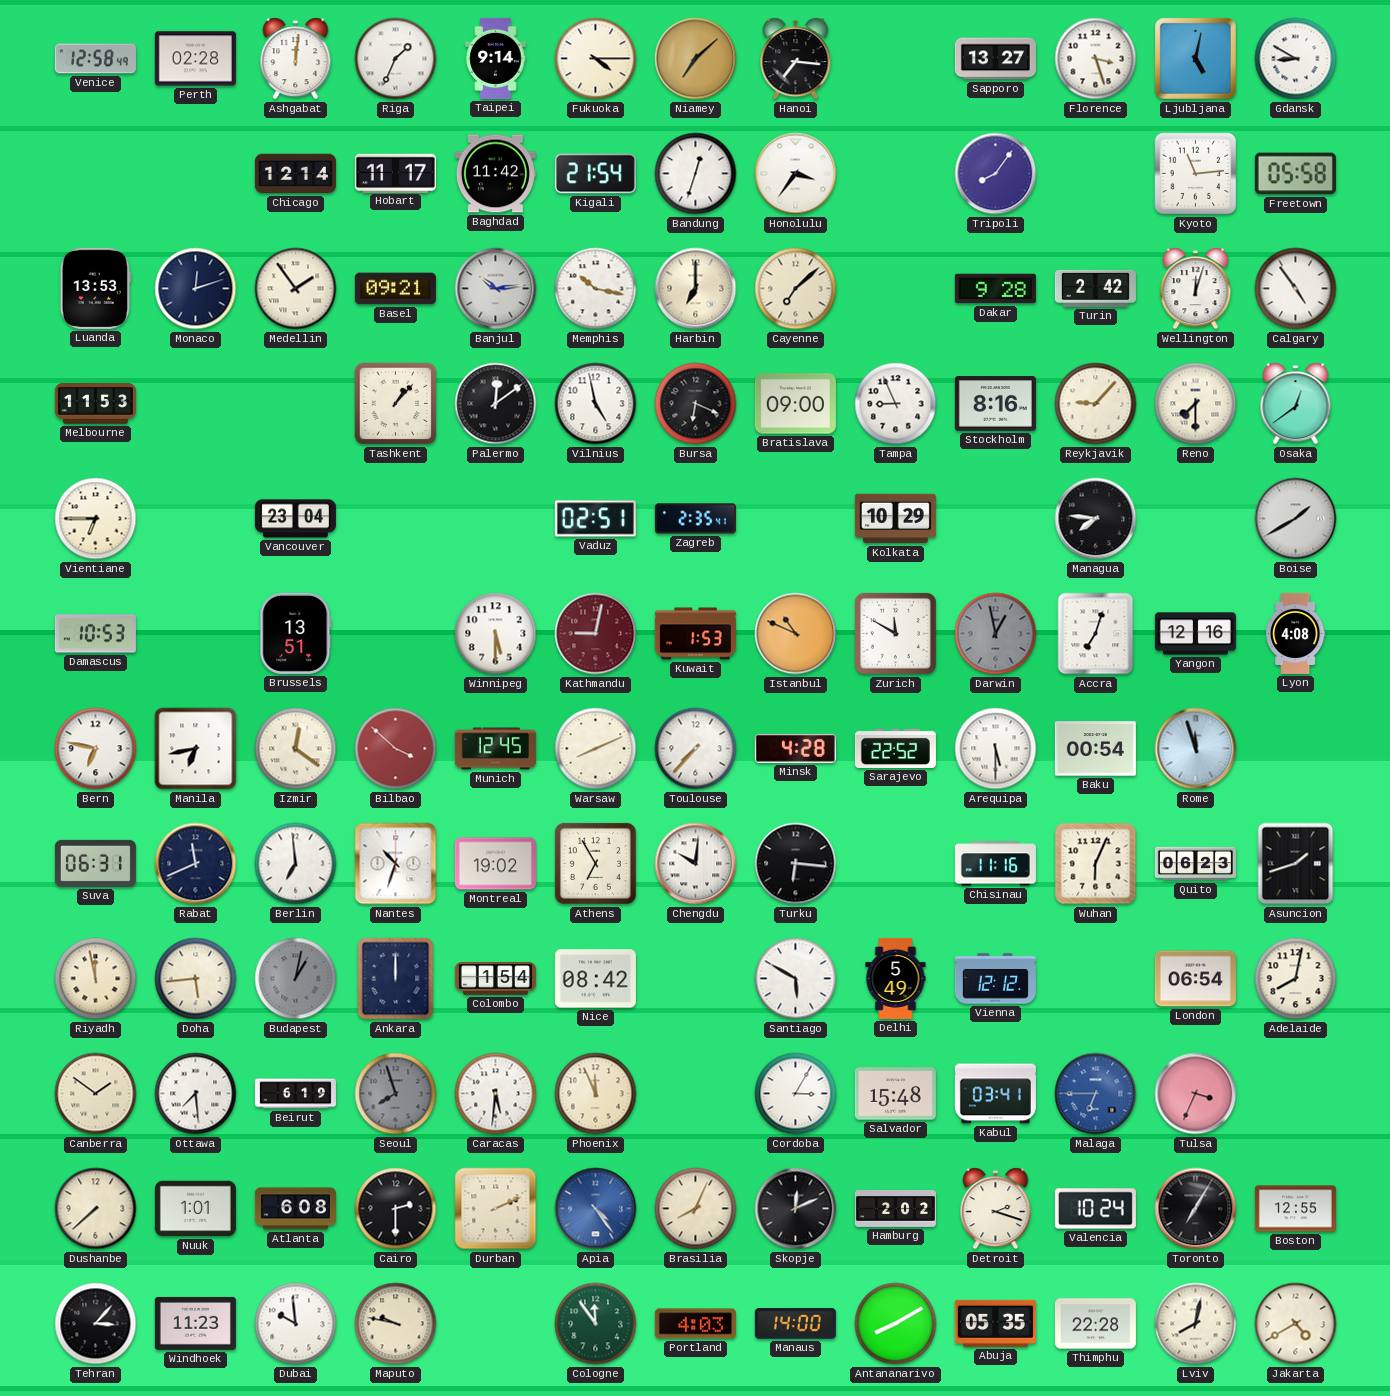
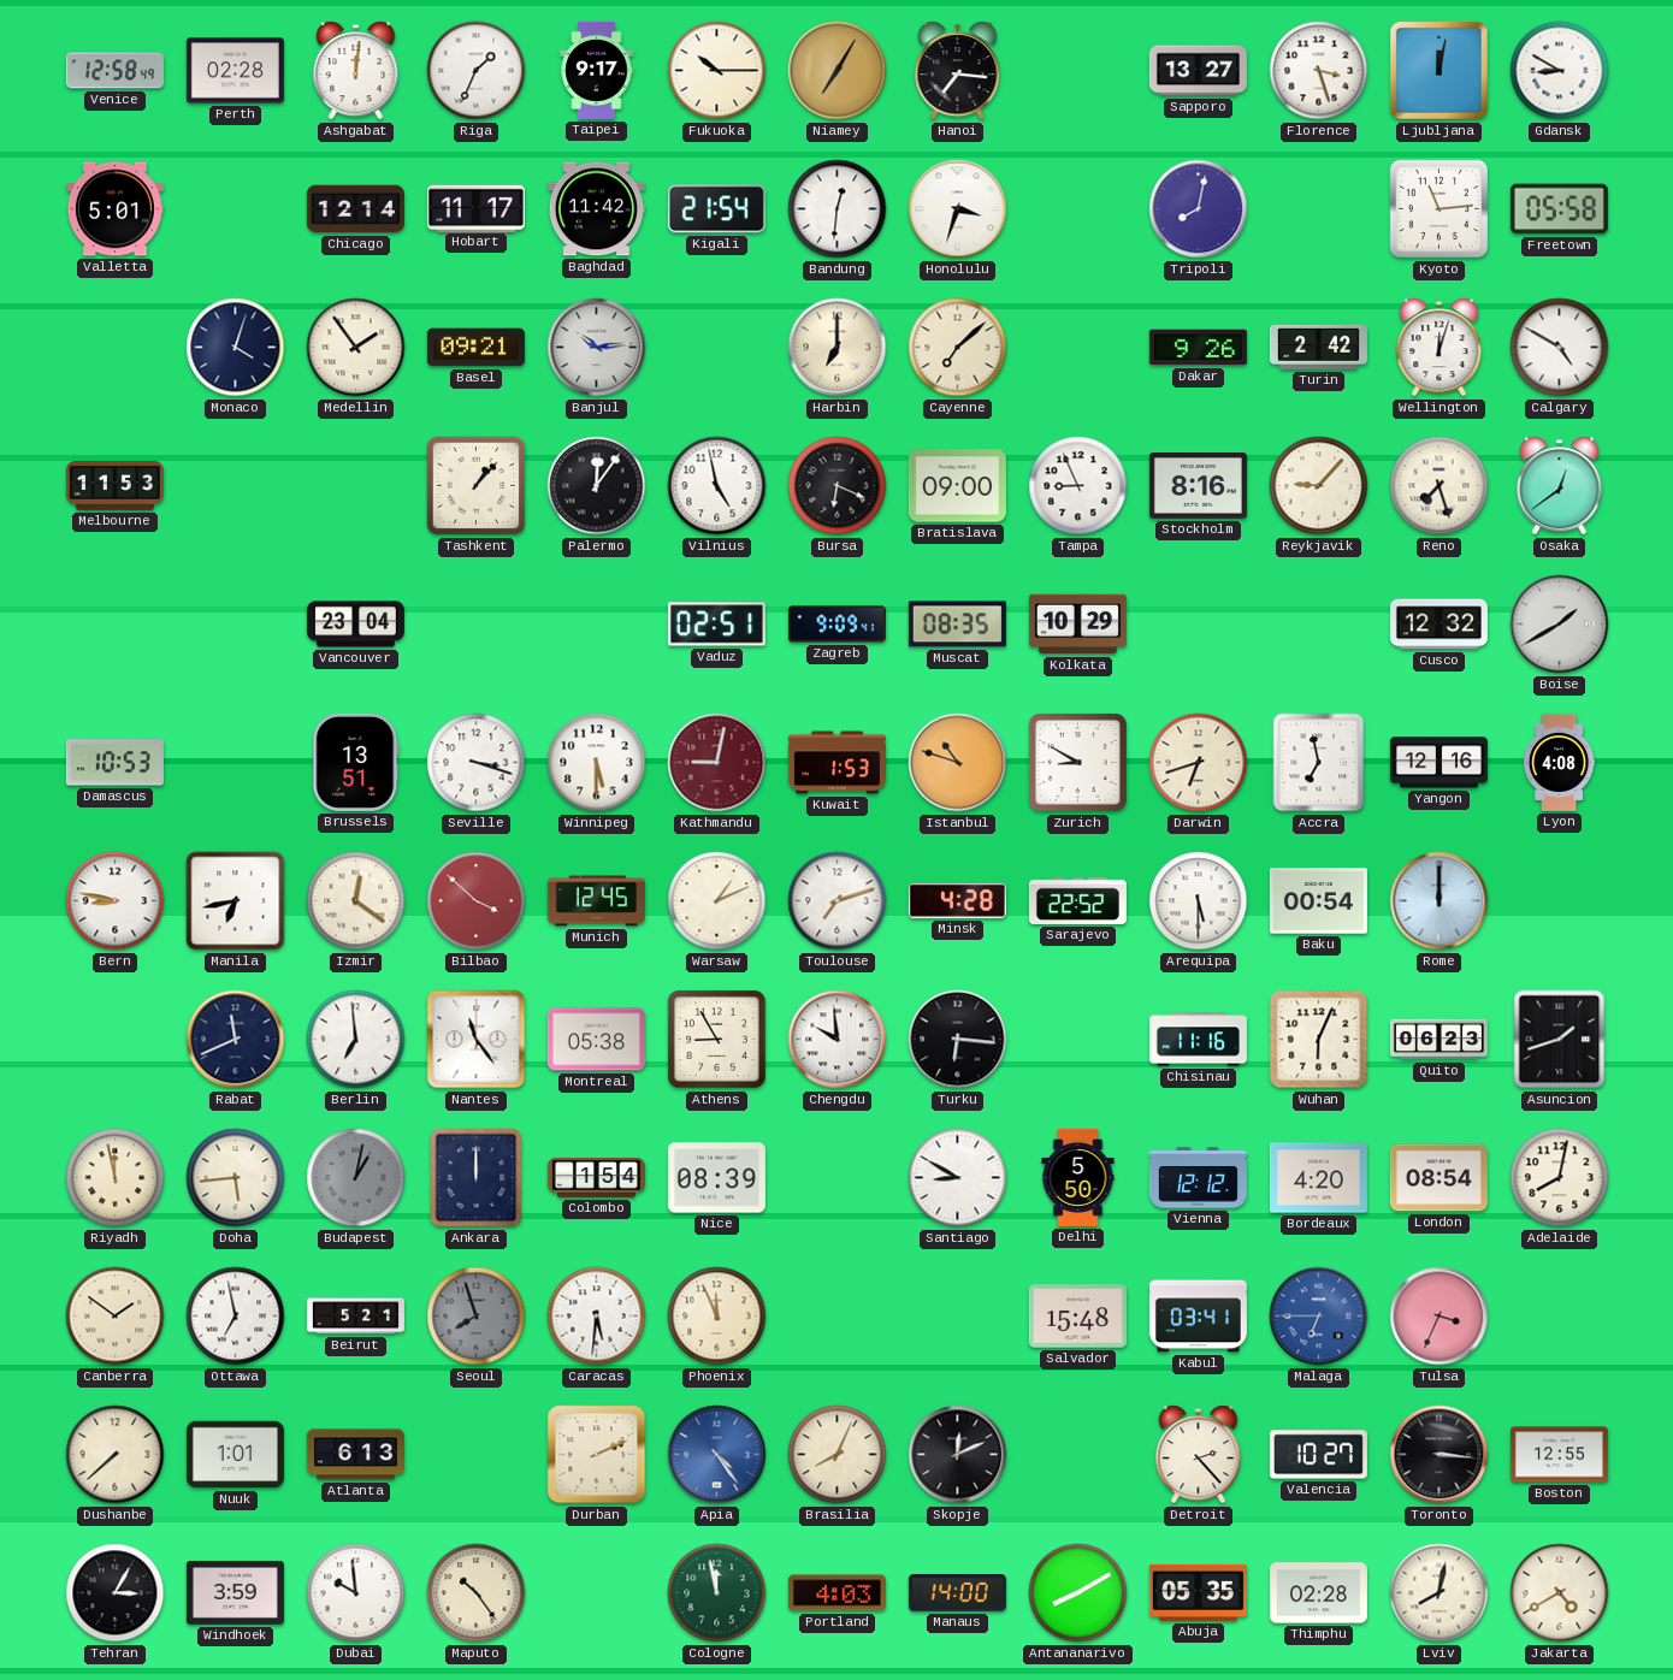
Taipei: 9:14 -> 9:17 (597, 70)
Fukuoka: 4:15 -> 10:15 (717, 71)
Niamey: 7:08 -> 7:05 (838, 71)
Ljubljana: 5:02 -> 12:02 (1438, 70)
Valletta: none -> 5:01 (114, 209)
Bandung: 12:33 -> 12:31 (838, 209)
Honolulu: 3:36 -> 3:33 (958, 209)
Tripoli: 8:06 -> 8:02 (1199, 209)
Luanda: 13:53 -> none (95, 288)
Monaco: 12:12 -> 4:03 (236, 348)
Memphis: 10:17 -> none (596, 289)
Dakar: 9:28 -> 9:26 (1198, 348)
Calgary: 4:54 -> 4:50 (1560, 348)
Palermo: 12:09 -> 12:06 (597, 486)
Reno: 7:30 -> 7:27 (1440, 486)
Vientiane: 6:45 -> none (96, 519)
Zagreb: 2:35 -> 9:09 (836, 625)
Muscat: none -> 08:35 (957, 625)
Managua: 7:46 -> none (1096, 519)
Cusco: none -> 12:32 (1438, 625)
Seville: none -> 3:18 (477, 763)
Istanbul: 10:49 -> 10:48 (958, 763)
Zurich: 11:50 -> 8:50 (1077, 762)
Darwin: 12:58 -> 6:42 (1199, 763)
Darwin dial: grey -> cream (1199, 763)
Accra: 7:03 -> 6:58 (1319, 763)
Bern: 6:47 -> 8:47 (116, 901)
Warsaw: 8:11 -> 1:11 (717, 901)
Toulouse: 7:37 -> 7:12 (838, 901)
Rome: 11:57 -> 12:00 (1440, 901)
Suva: 06:31 -> none (95, 863)
Nantes: 10:33 -> 11:24 (477, 1040)
Montreal: 19:02 -> 05:38 (596, 1040)
Athens: 6:55 -> 8:55 (716, 1039)
Chengdu: 10:01 -> 9:59 (838, 1040)
Nice: 08:42 -> 08:39 (716, 1178)
Santiago: 5:50 -> 8:50 (958, 1178)
Delhi: 5:49 -> 5:50 (1078, 1177)
Bordeaux: none -> 4:20 (1318, 1178)
London: 06:54 -> 08:54 (1438, 1178)
Ottawa: 7:29 -> 6:58 (236, 1317)
Beirut: 6:19 -> 5:21 (355, 1317)
Cordoba: 3:05 -> none (796, 1094)
Atlanta: 6:08 -> 6:13 (355, 1455)
Cairo: 2:30 -> none (396, 1209)
Hamburg: 2:02 -> none (895, 1209)
Detroit: 2:18 -> 2:23 (1199, 1455)
Valencia: 10:24 -> 10:27 (1318, 1455)
Toronto: 7:05 -> 3:16 (1440, 1455)
Tehran: 3:07 -> 3:05 (116, 1593)
Windhoek: 11:23 -> 3:59 (235, 1592)
Maputo: 9:47 -> 10:24 (477, 1593)
Cologne: 11:54 -> 11:58 (717, 1593)
Thimphu: 22:28 -> 02:28 (1318, 1593)
